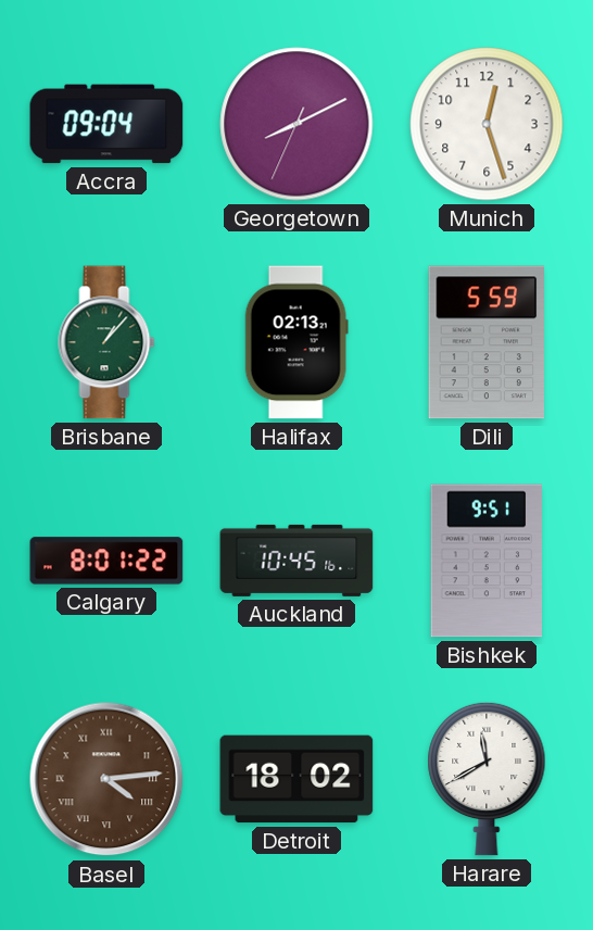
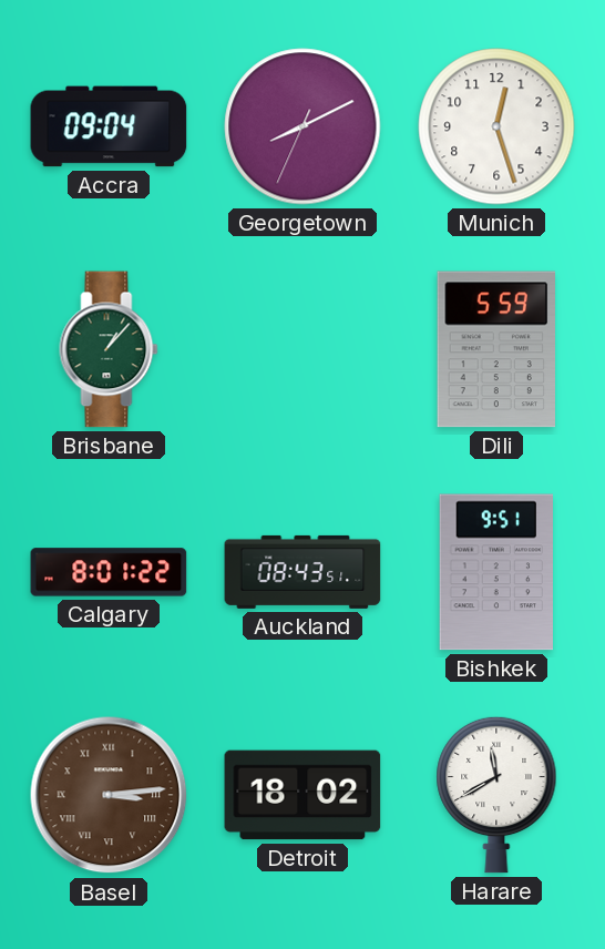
Halifax: 02:13 -> none (296, 342)
Auckland: 10:45 -> 08:43 (302, 572)
Basel: 4:14 -> 3:14 (109, 795)
